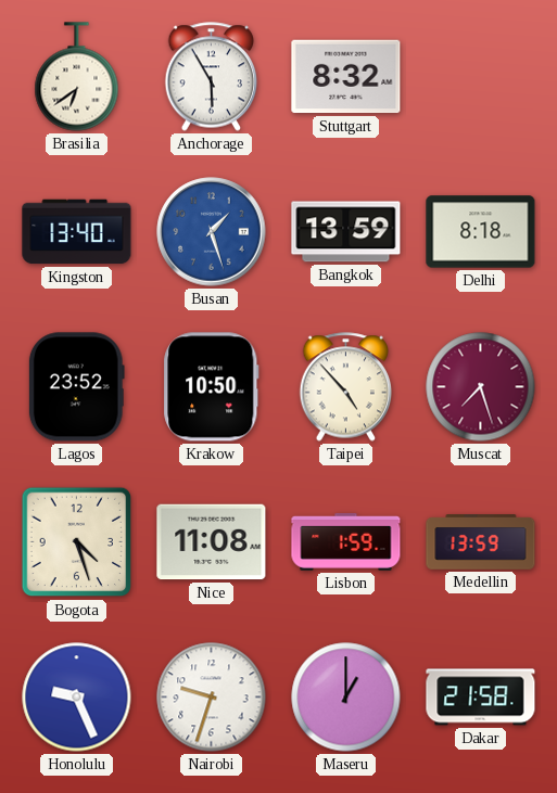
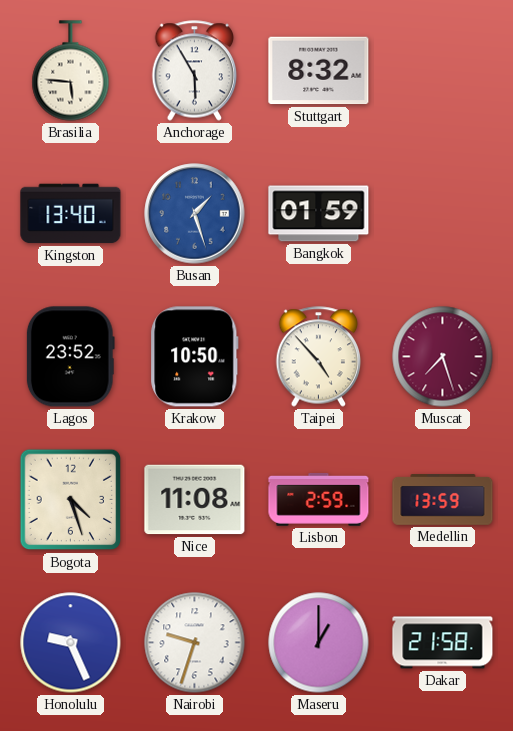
Brasilia: 6:39 -> 5:46 (71, 71)
Bangkok: 13:59 -> 01:59 (319, 214)
Delhi: 8:18 -> none (481, 232)
Lisbon: 1:59 -> 2:59 (319, 499)
